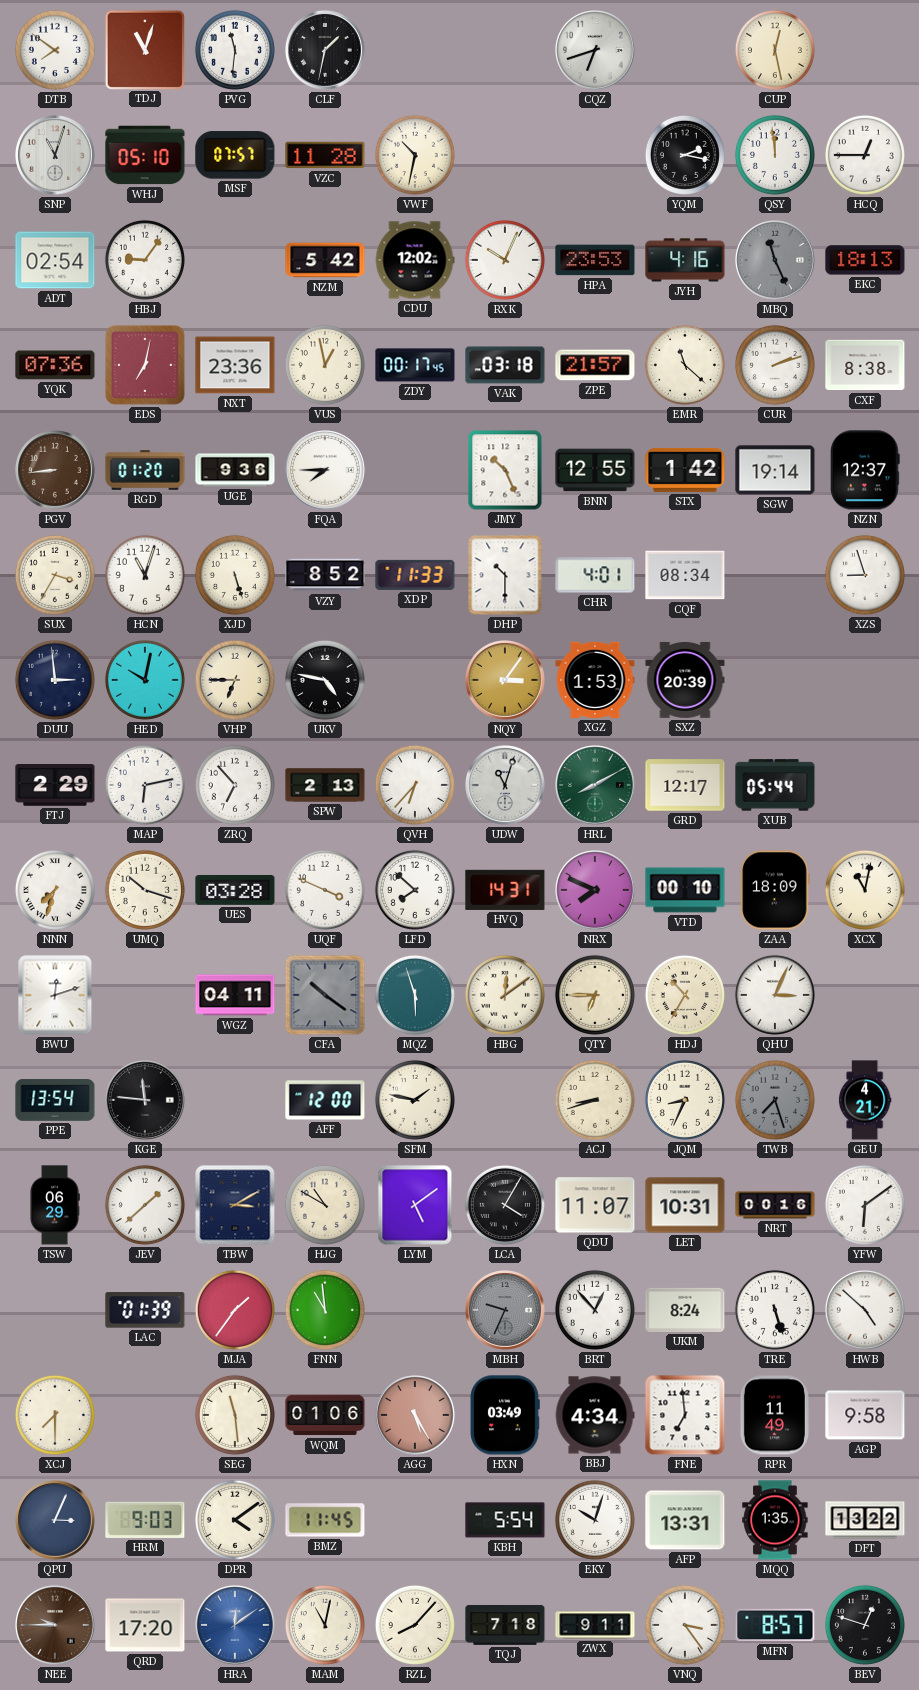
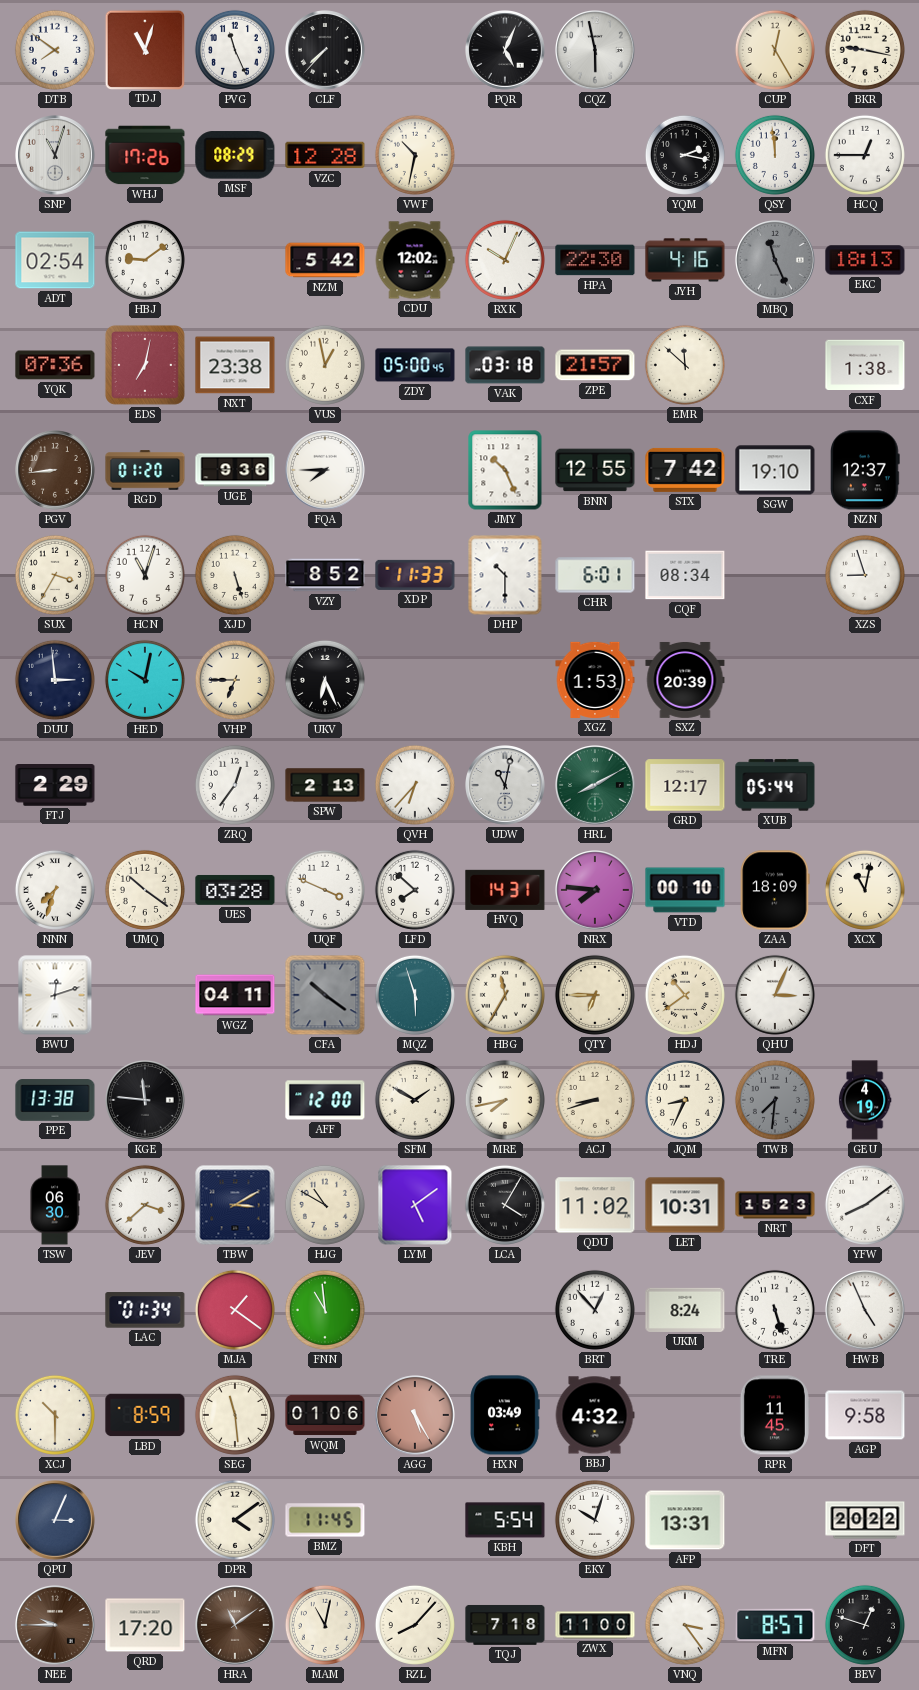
PVG: 11:31 -> 11:26 (235, 50)
CLF: 1:32 -> 7:37 (326, 51)
PQR: none -> 5:04 (506, 51)
CQZ: 6:42 -> 5:58 (596, 51)
CUP: 12:28 -> 12:25 (775, 50)
BKR: none -> 9:17 (865, 50)
WHJ: 05:10 -> 17:26 (145, 155)
MSF: 07:57 -> 08:29 (235, 155)
VZC: 11:28 -> 12:28 (325, 155)
HBJ: 9:06 -> 9:09 (145, 260)
HPA: 23:53 -> 22:30 (595, 260)
NXT: 23:36 -> 23:38 (235, 365)
ZDY: 00:17 -> 05:00 (415, 365)
EMR: 11:22 -> 11:52 (685, 365)
CUR: 2:12 -> none (775, 365)
CXF: 8:38 -> 1:38 (865, 365)
STX: 1:42 -> 7:42 (685, 470)
SGW: 19:14 -> 19:10 (775, 470)
CHR: 4:01 -> 6:01 (595, 575)
UKV: 4:47 -> 6:26 (325, 680)
NQY: 3:06 -> none (506, 681)
MAP: 6:13 -> none (145, 785)
ZRQ: 6:53 -> 12:36 (235, 785)
UDW: 11:03 -> 11:02 (506, 786)
UMQ: 10:18 -> 10:21 (145, 890)
NRX: 7:49 -> 7:46 (596, 891)
HBG: 12:09 -> 11:35 (505, 995)
HDJ: 10:35 -> 10:39 (685, 995)
PPE: 13:54 -> 13:38 (55, 1100)
SFM: 1:47 -> 1:50 (415, 1100)
MRE: none -> 7:43 (505, 1100)
TWB: 7:27 -> 7:31 (775, 1100)
GEU: 4:21 -> 4:19 (865, 1100)
TSW: 06:29 -> 06:30 (55, 1205)
JEV: 1:38 -> 3:38 (145, 1205)
QDU: 11:07 -> 11:02 (595, 1205)
NRT: 00:16 -> 15:23 (775, 1205)
YFW: 6:09 -> 8:09 (865, 1205)
LAC: 01:39 -> 01:34 (145, 1310)
MJA: 1:36 -> 1:21 (235, 1310)
MBH: 9:34 -> none (506, 1311)
HWB: 4:52 -> 4:56 (866, 1311)
XCJ: 7:30 -> 10:30 (55, 1415)
LBD: none -> 8:59 (145, 1415)
BBJ: 4:34 -> 4:32 (595, 1415)
FNE: 6:59 -> none (685, 1415)
RPR: 11:49 -> 11:45 (775, 1415)
HRM: 9:03 -> none (145, 1520)
MQQ: 1:35 -> none (775, 1520)
DFT: 13:22 -> 20:22 (865, 1520)
HRA: 12:09 -> 11:09 (236, 1626)
HRA dial: blue -> brown (236, 1626)
ZWX: 9:11 -> 11:00 (595, 1625)
